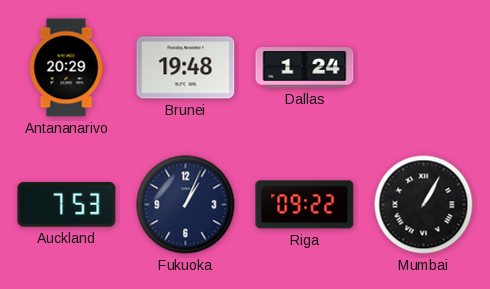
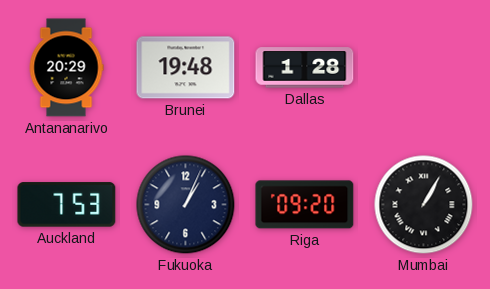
Dallas: 1:24 -> 1:28 (305, 68)
Riga: 09:22 -> 09:20 (305, 205)
